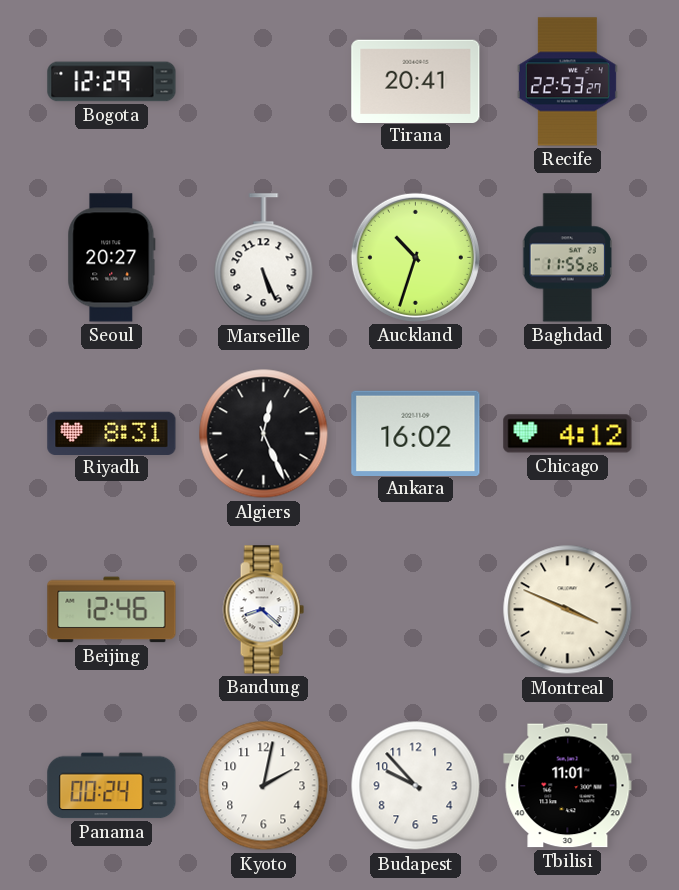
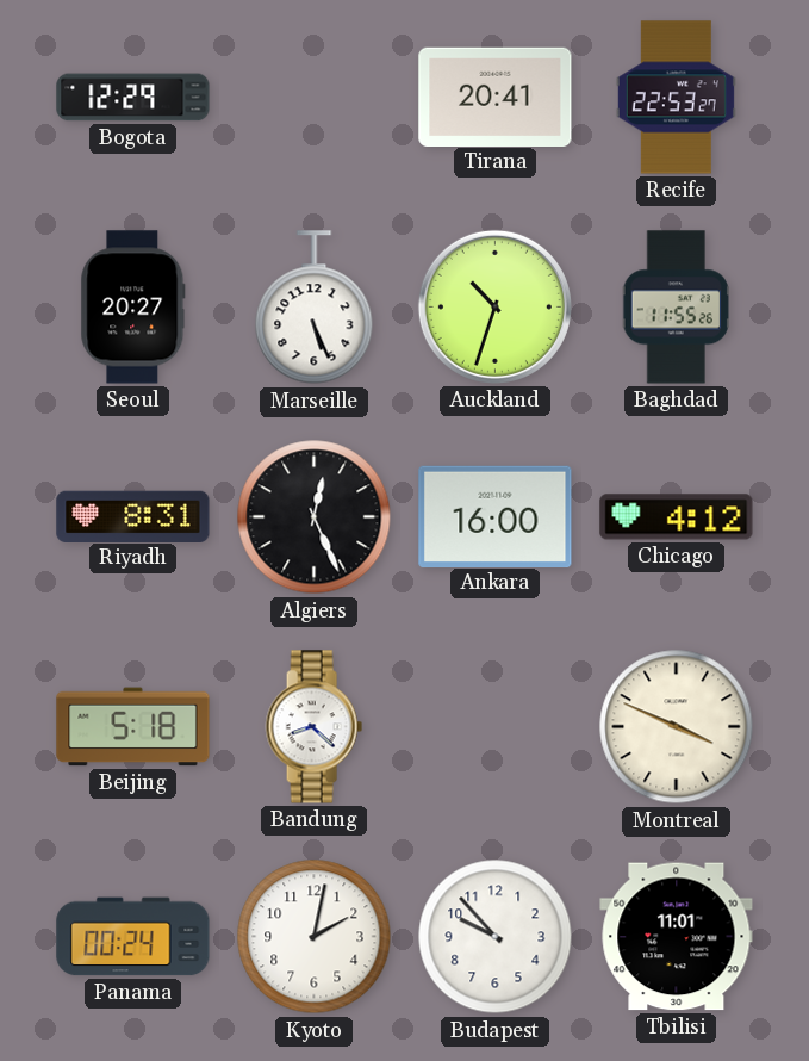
Ankara: 16:02 -> 16:00 (496, 516)
Beijing: 12:46 -> 5:18 (133, 727)
